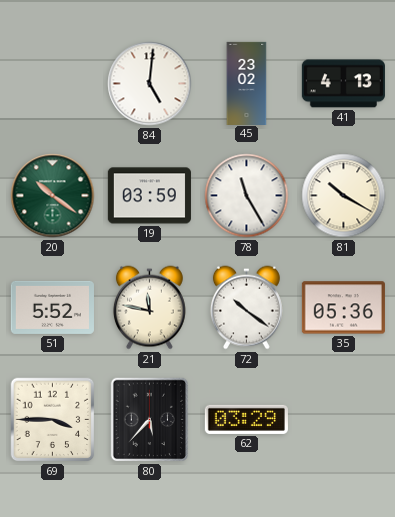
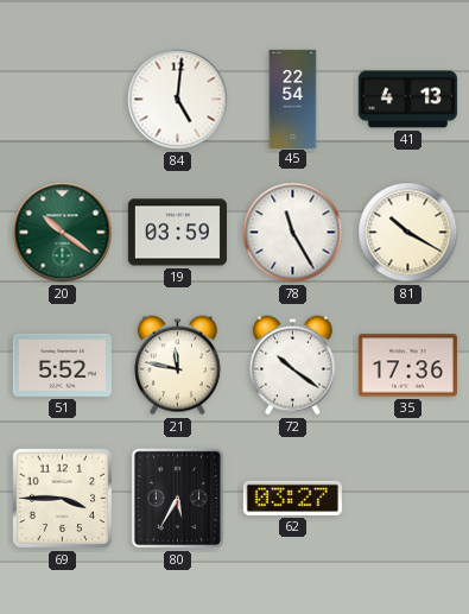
45: 23:02 -> 22:54 (293, 99)
35: 05:36 -> 17:36 (407, 366)
80: 5:37 -> 5:35 (178, 499)
62: 03:29 -> 03:27 (292, 498)
